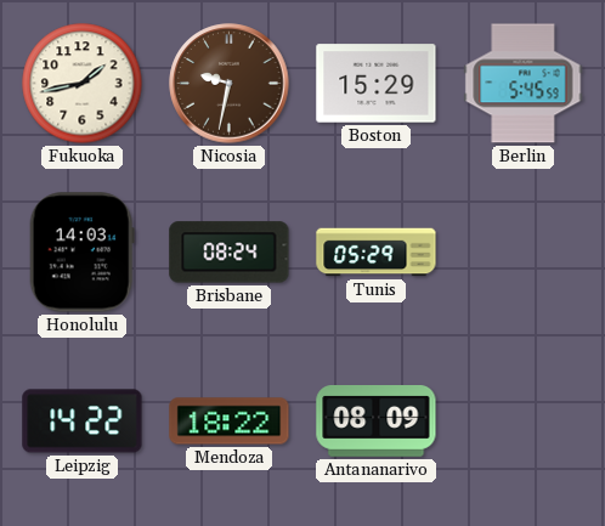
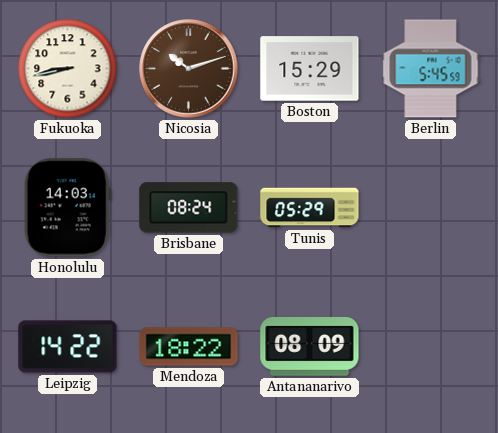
Fukuoka: 1:43 -> 8:43 (68, 69)
Nicosia: 9:32 -> 10:12 (189, 69)
